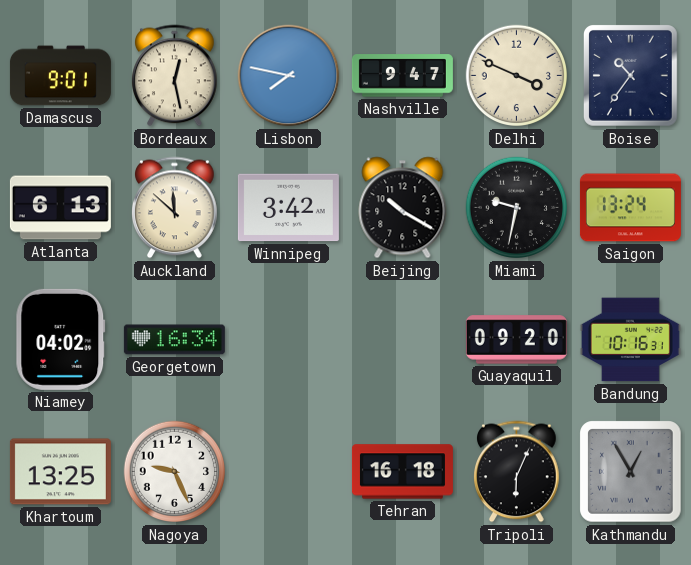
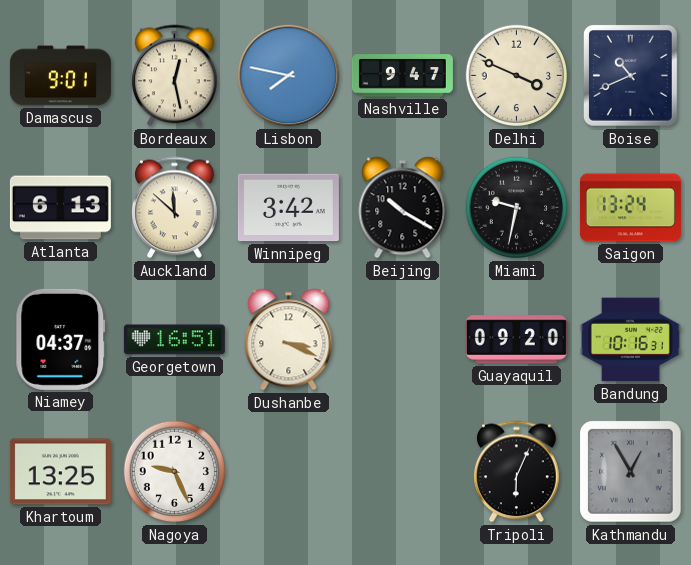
Boise: 10:36 -> 10:41 (631, 76)
Niamey: 04:02 -> 04:37 (61, 339)
Georgetown: 16:34 -> 16:51 (174, 340)
Dushanbe: none -> 3:19 (289, 340)
Tehran: 16:18 -> none (402, 472)
